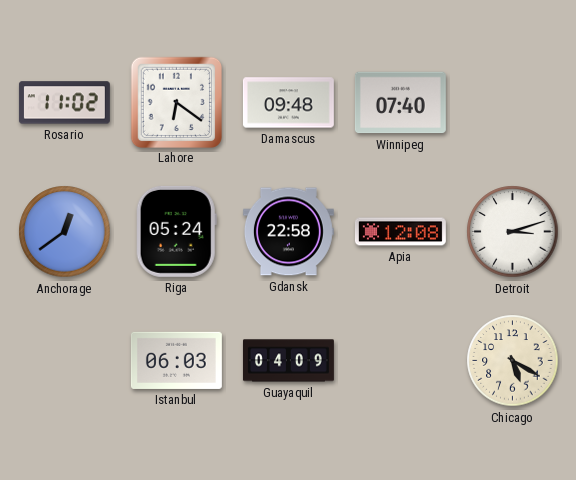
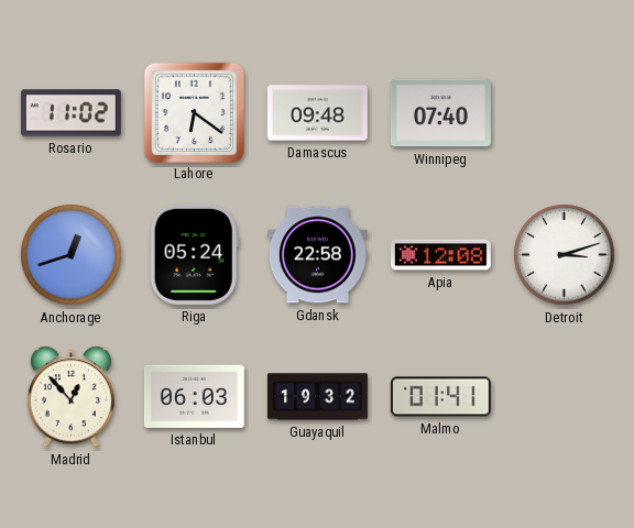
Anchorage: 12:39 -> 12:42 (72, 255)
Madrid: none -> 12:53 (70, 397)
Guayaquil: 04:09 -> 19:32 (317, 397)
Malmo: none -> 01:41 (440, 397)
Chicago: 5:20 -> none (513, 361)
